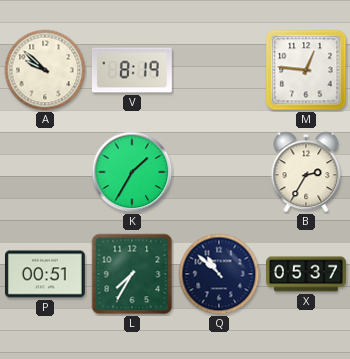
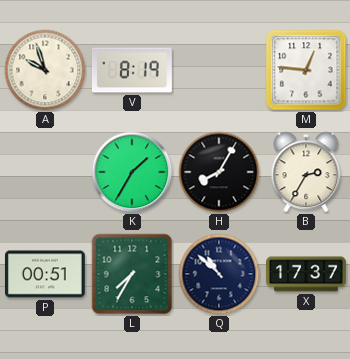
A: 9:52 -> 9:57 (45, 70)
H: none -> 8:05 (219, 172)
X: 05:37 -> 17:37 (307, 274)
